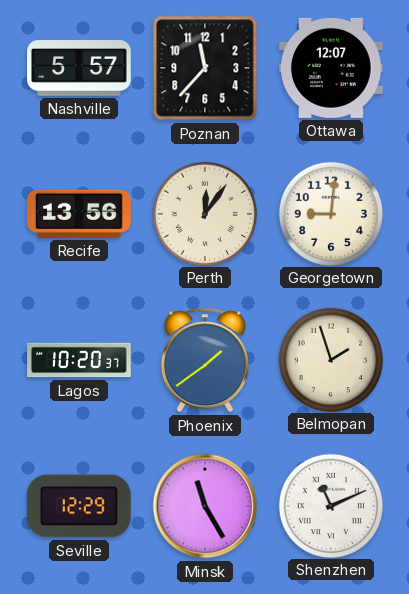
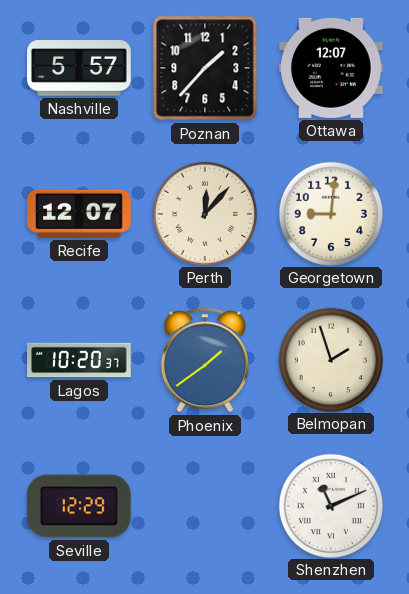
Poznan: 11:37 -> 1:37 (205, 68)
Recife: 13:56 -> 12:07 (80, 214)
Perth: 12:06 -> 12:07 (204, 213)
Minsk: 11:25 -> none (205, 506)
